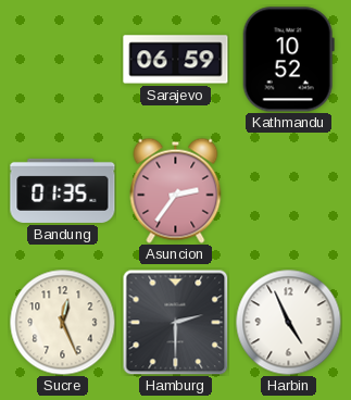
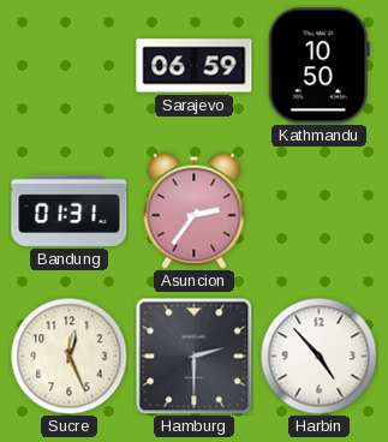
Kathmandu: 10:52 -> 10:50 (318, 66)
Bandung: 01:35 -> 01:31 (70, 210)
Harbin: 4:56 -> 4:53 (318, 356)
